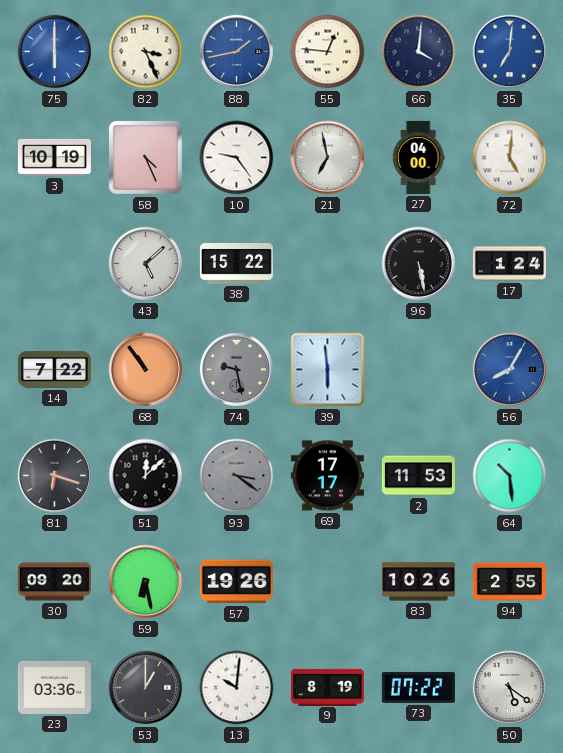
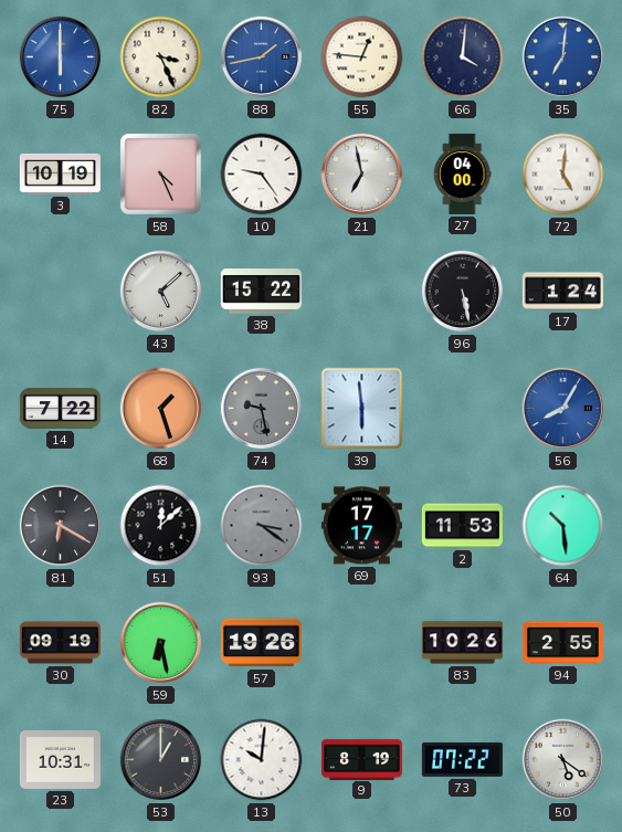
68: 10:54 -> 1:27 (161, 409)
81: 6:18 -> 6:20 (61, 526)
30: 09:20 -> 09:19 (60, 643)
23: 03:36 -> 10:31 (60, 759)
